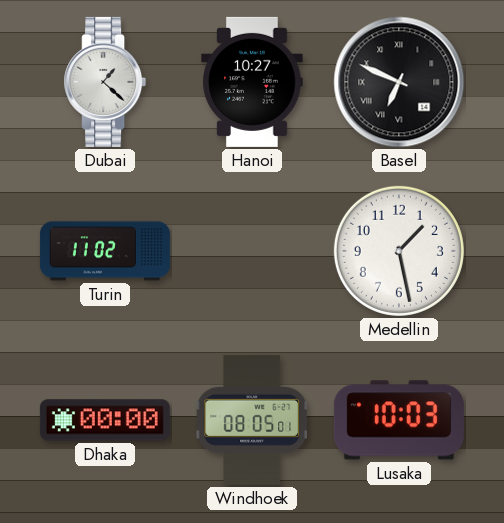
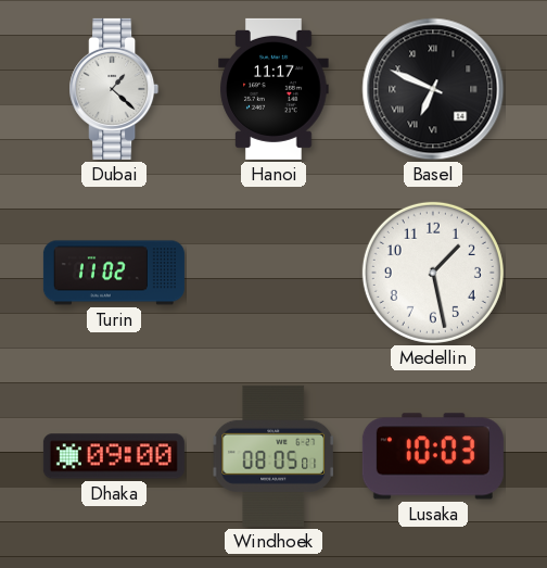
Hanoi: 10:27 -> 11:17 (273, 89)
Dhaka: 00:00 -> 09:00 (114, 456)
